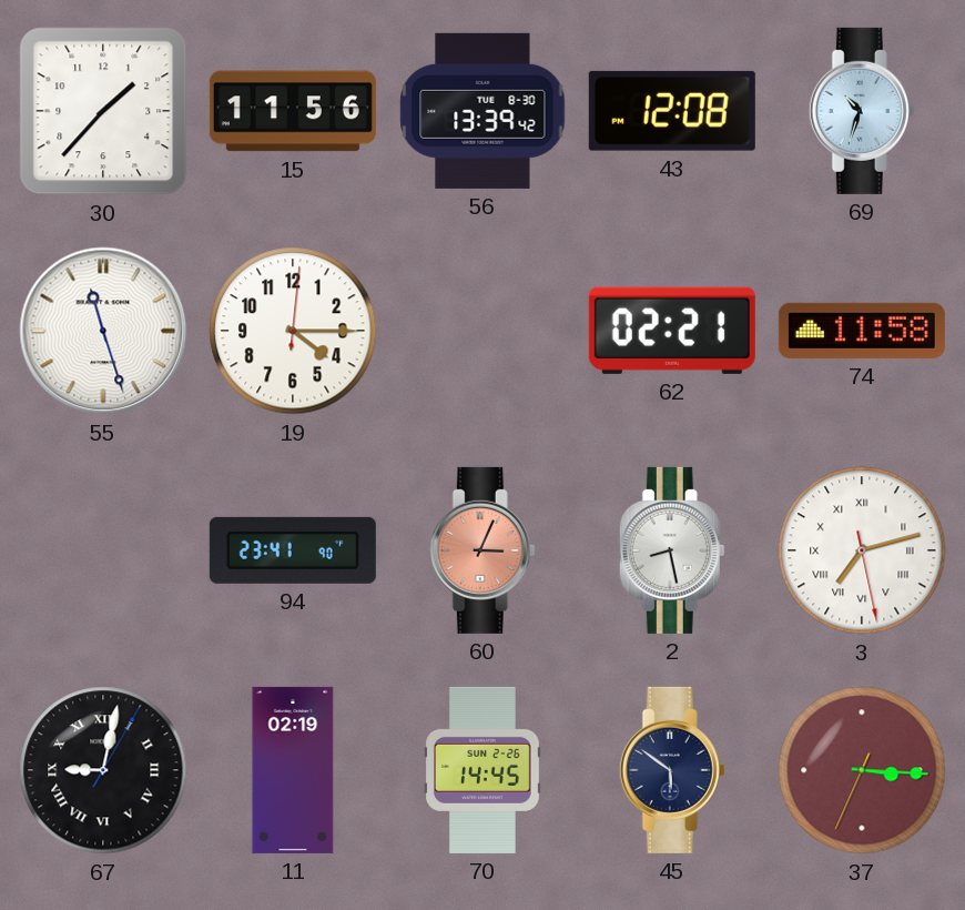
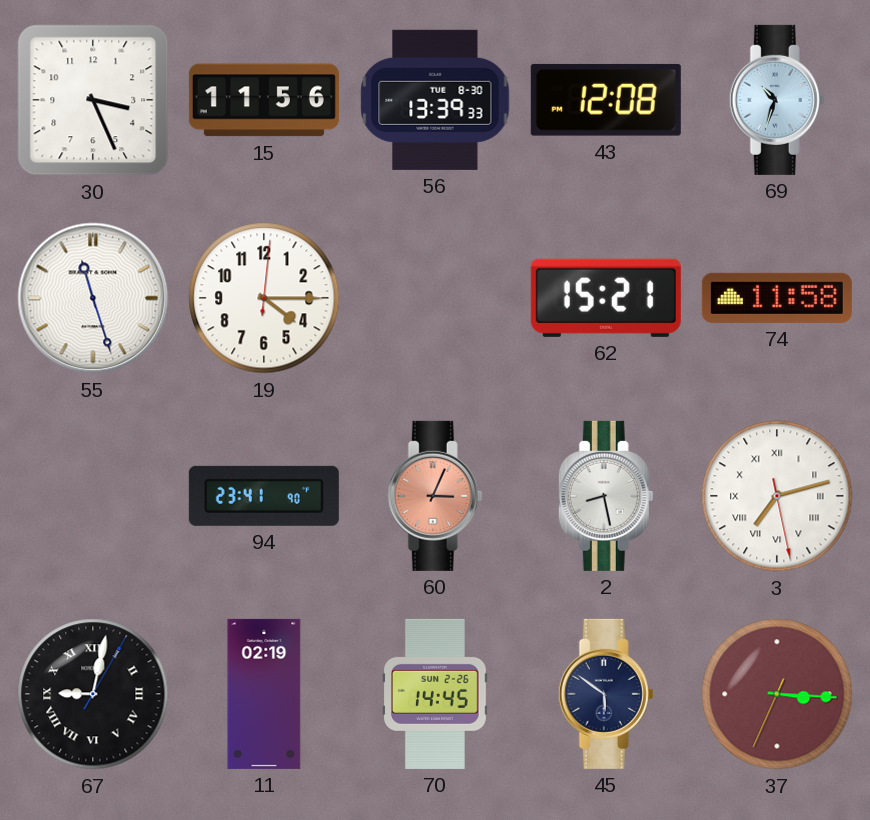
30: 1:37 -> 3:26 (93, 100)
56: 13:39:42 -> 13:39:33 (435, 100)
62: 02:21 -> 15:21 (606, 298)
